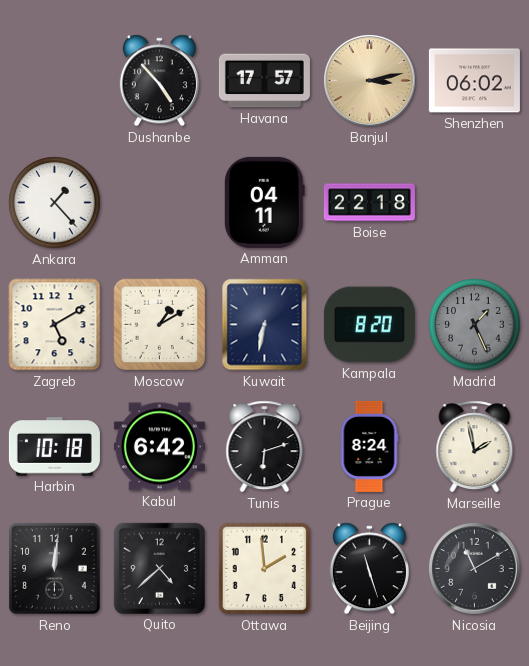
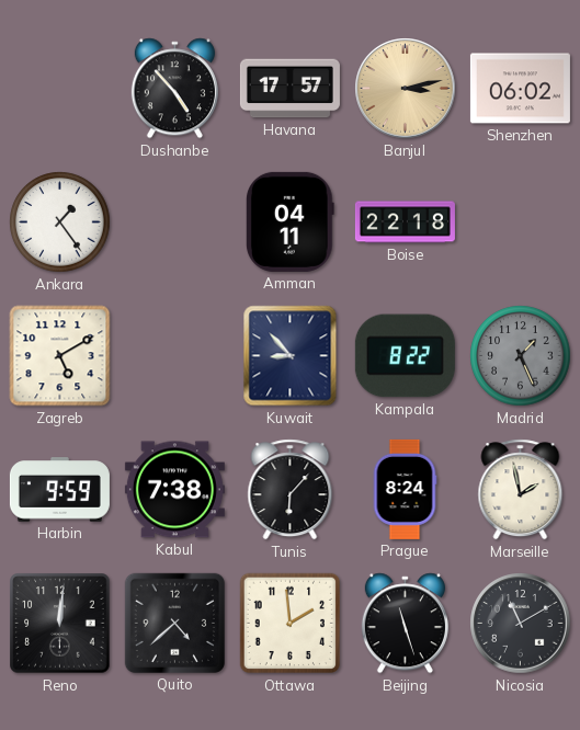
Ankara: 1:23 -> 1:24 (60, 223)
Moscow: 1:10 -> none (160, 325)
Kuwait: 6:32 -> 8:53 (291, 356)
Kampala: 8:20 -> 8:22 (405, 356)
Harbin: 10:18 -> 9:59 (59, 490)
Kabul: 6:42 -> 7:38 (174, 490)
Tunis: 6:12 -> 6:07 (291, 490)
